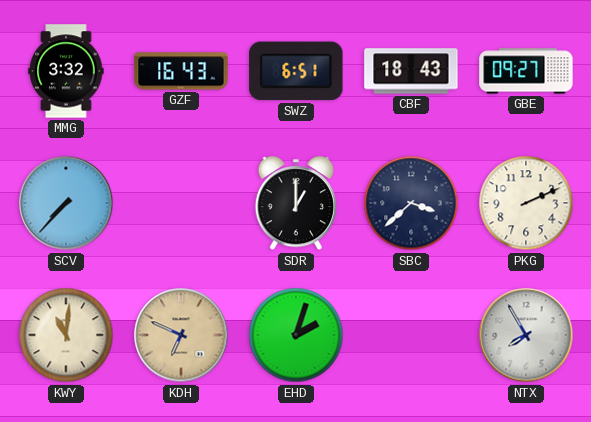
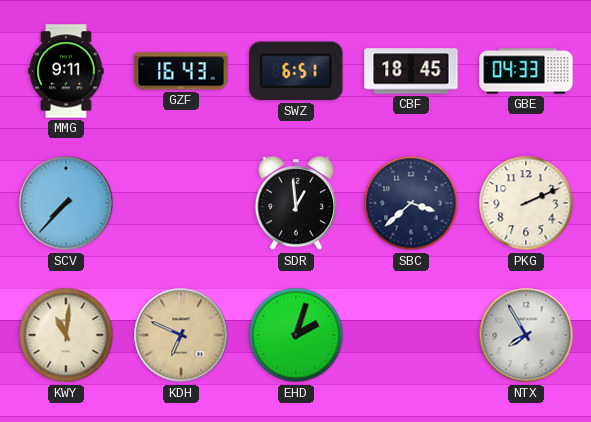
MMG: 3:32 -> 9:11 (66, 71)
CBF: 18:43 -> 18:45 (411, 71)
GBE: 09:27 -> 04:33 (526, 71)
SDR: 1:00 -> 12:59 (295, 204)
